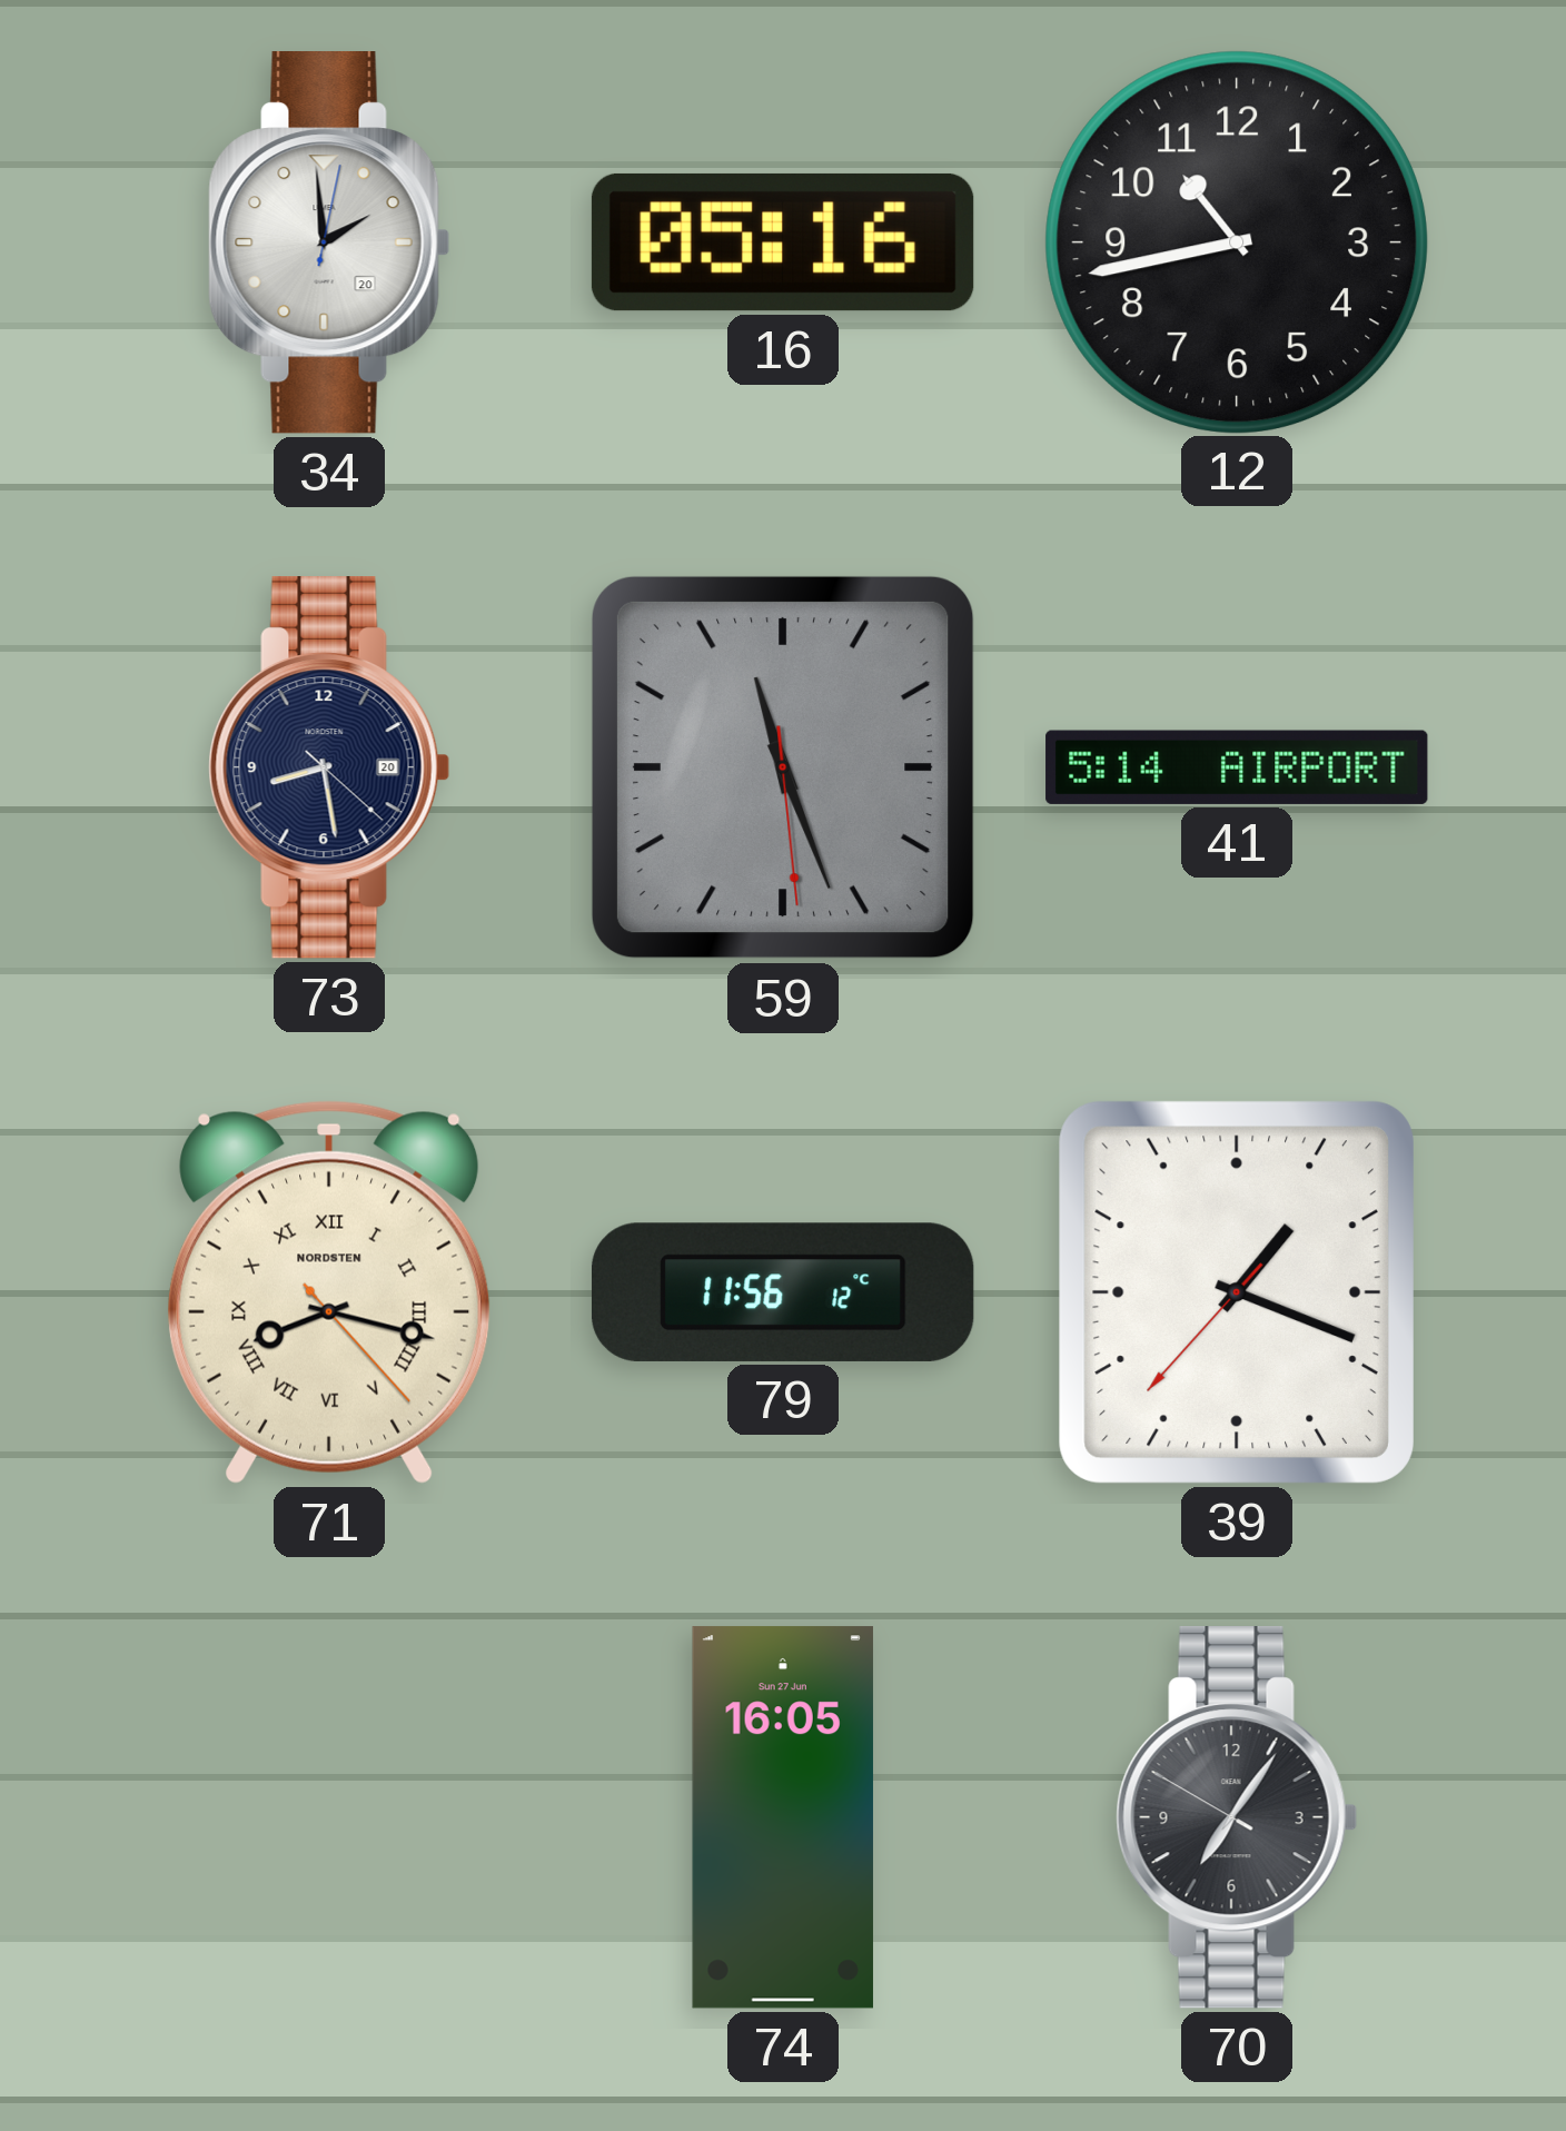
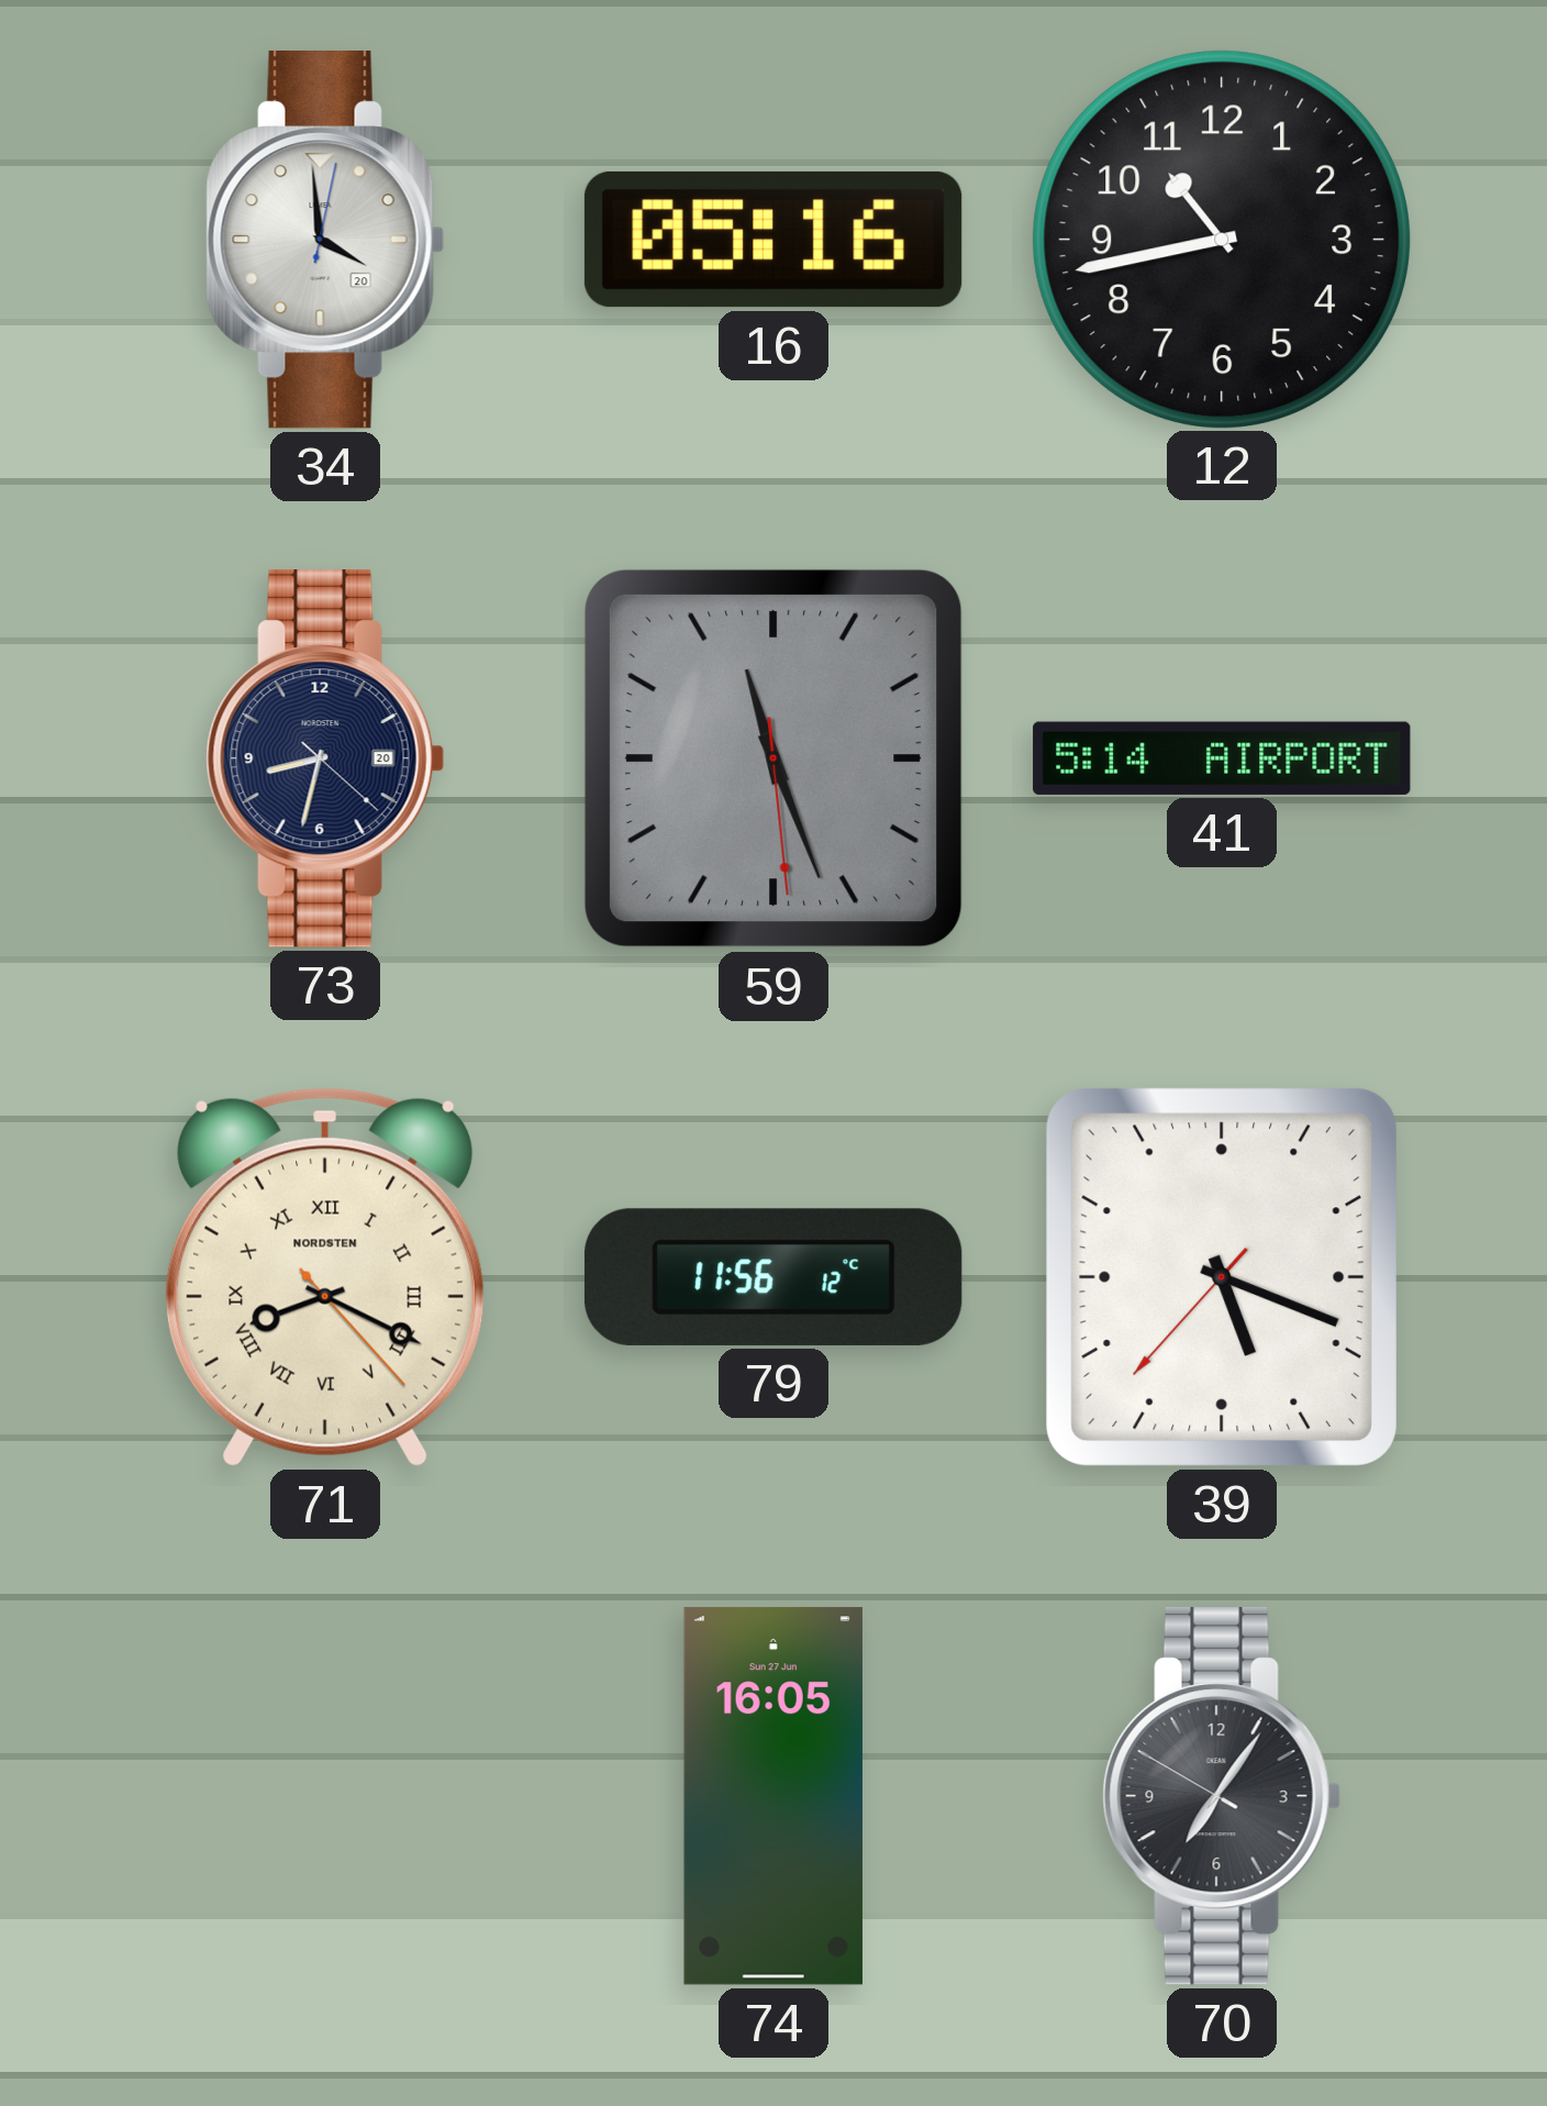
34: 1:59 -> 3:59 (325, 241)
73: 8:28 -> 8:32 (325, 760)
71: 8:17 -> 8:19 (325, 1277)
39: 1:18 -> 5:18 (1222, 1277)
